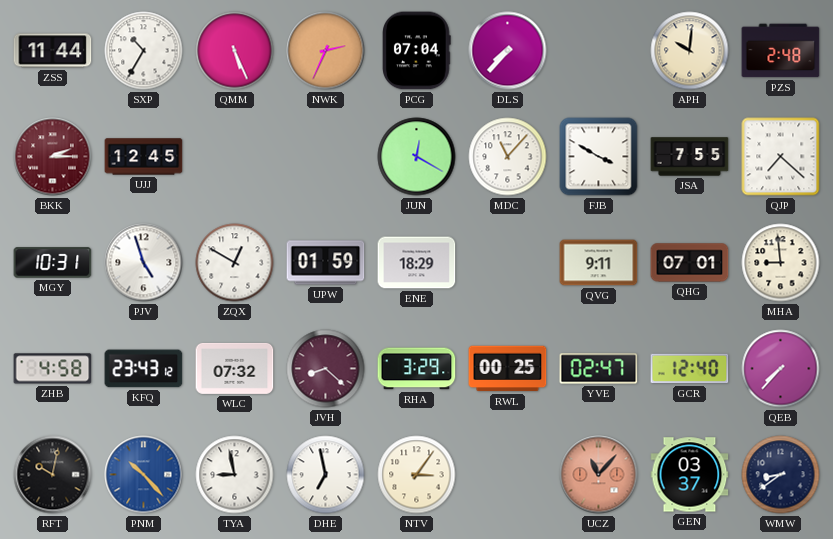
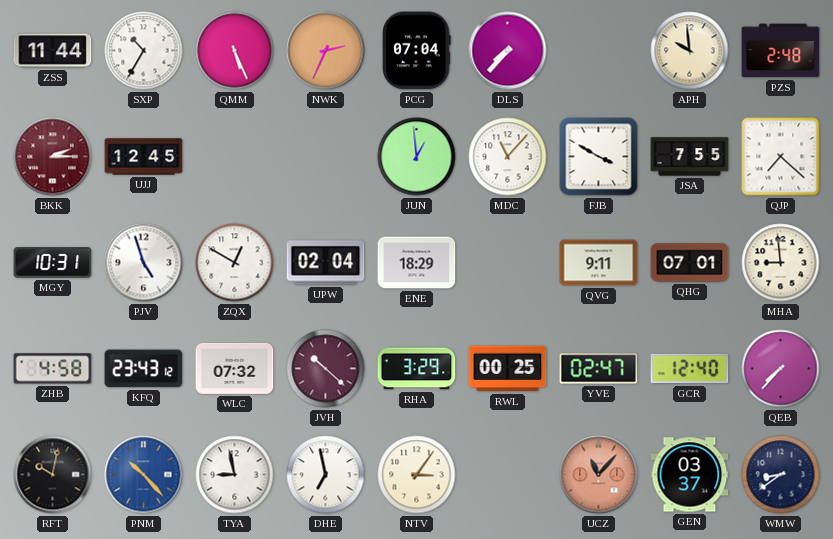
APH: 10:01 -> 9:59 (690, 51)
JUN: 12:20 -> 12:59 (417, 157)
UPW: 01:59 -> 02:04 (326, 263)
JVH: 8:22 -> 10:22 (326, 369)
